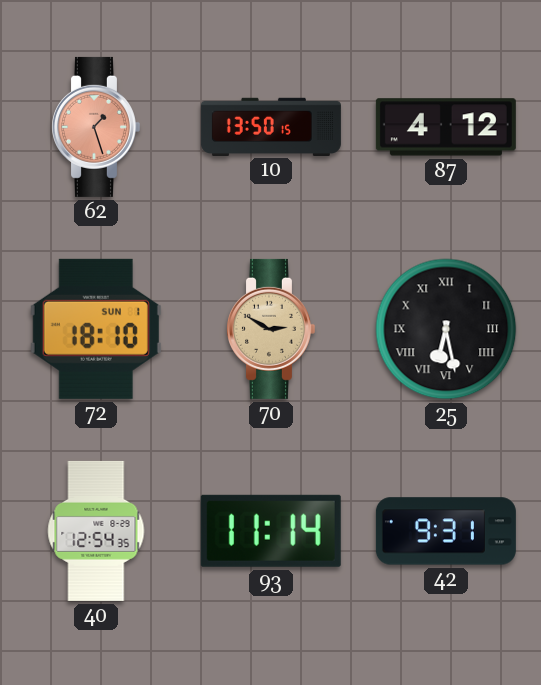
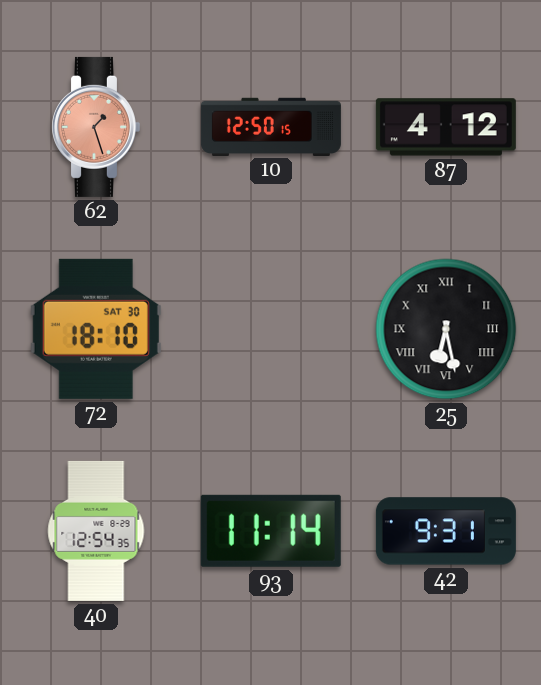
10: 13:50 -> 12:50 (271, 126)
72 date: SUN 1 -> SAT 30 (96, 329)
70: 2:50 -> none (270, 329)
